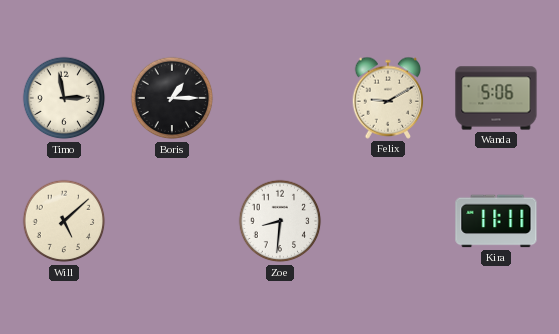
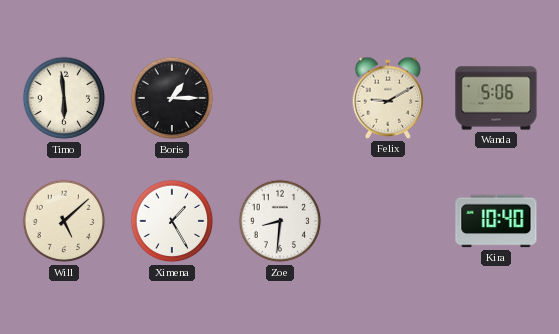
Timo: 2:58 -> 5:59 (64, 98)
Ximena: none -> 1:25 (172, 221)
Kira: 11:11 -> 10:40 (496, 221)
